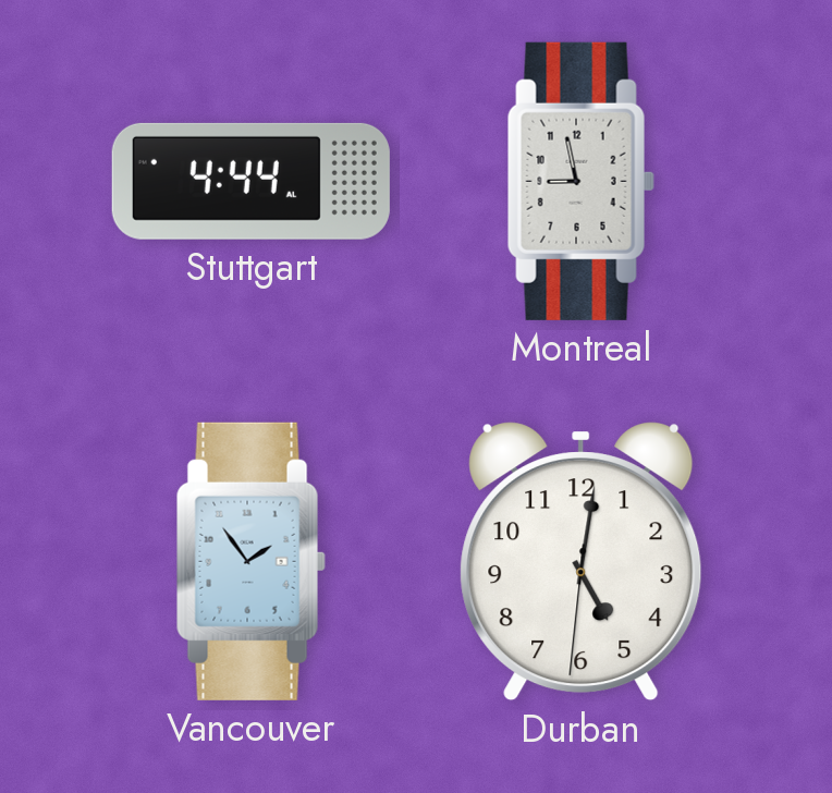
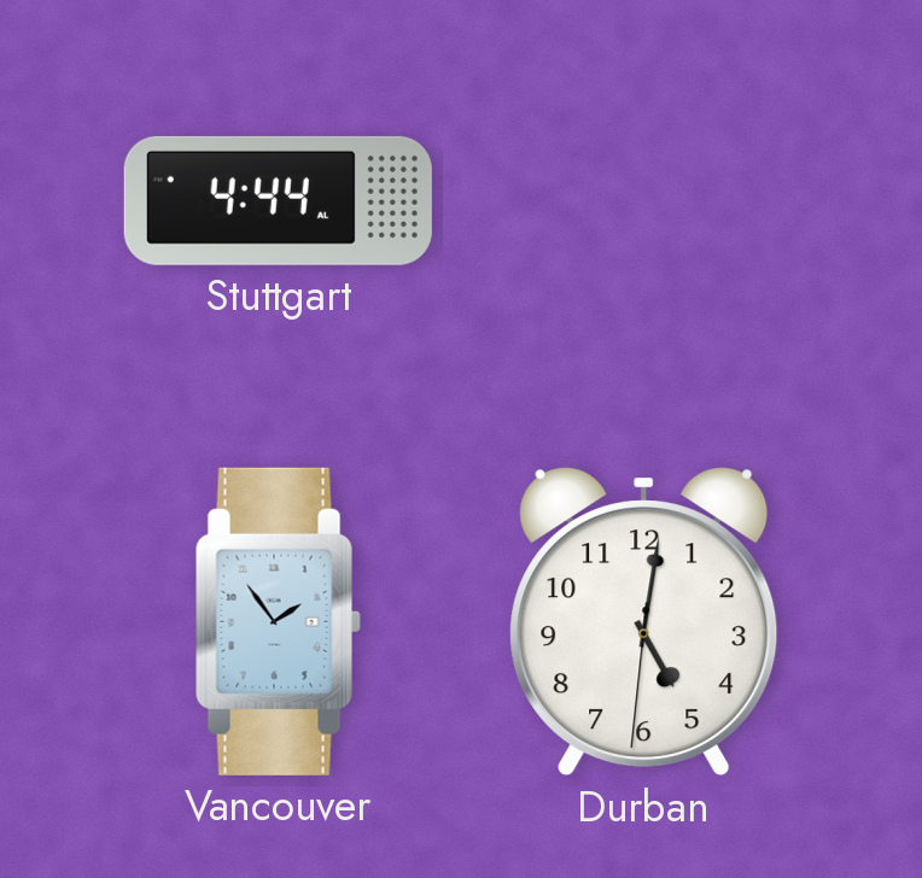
Montreal: 8:58 -> none (580, 181)
